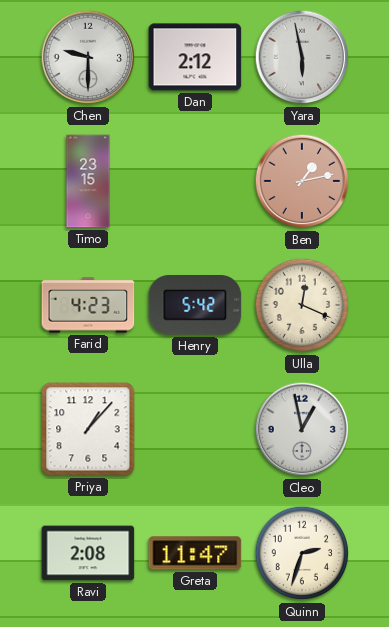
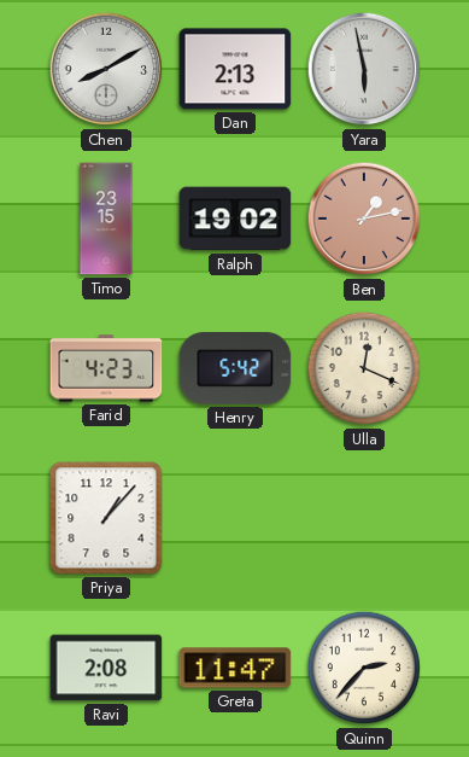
Chen: 9:30 -> 8:10 (106, 69)
Dan: 2:12 -> 2:13 (235, 69)
Ralph: none -> 19:02 (235, 219)
Cleo: 12:58 -> none (302, 429)
Quinn: 2:33 -> 2:37 (364, 668)
